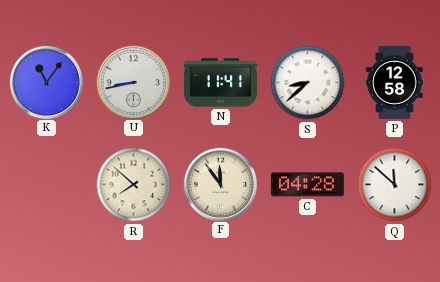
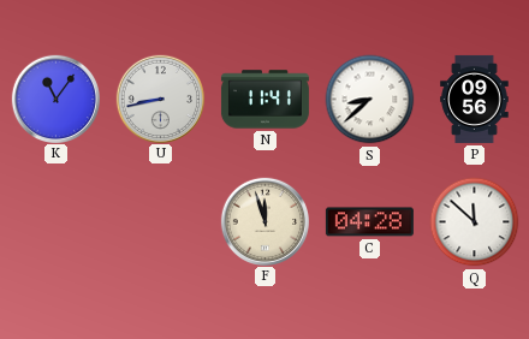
P: 12:58 -> 09:56 (475, 99)
R: 7:52 -> none (134, 185)
F: 11:54 -> 11:57 (264, 221)
